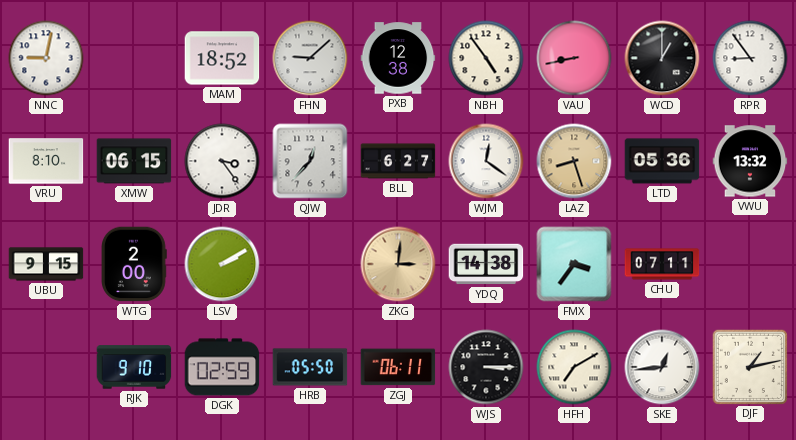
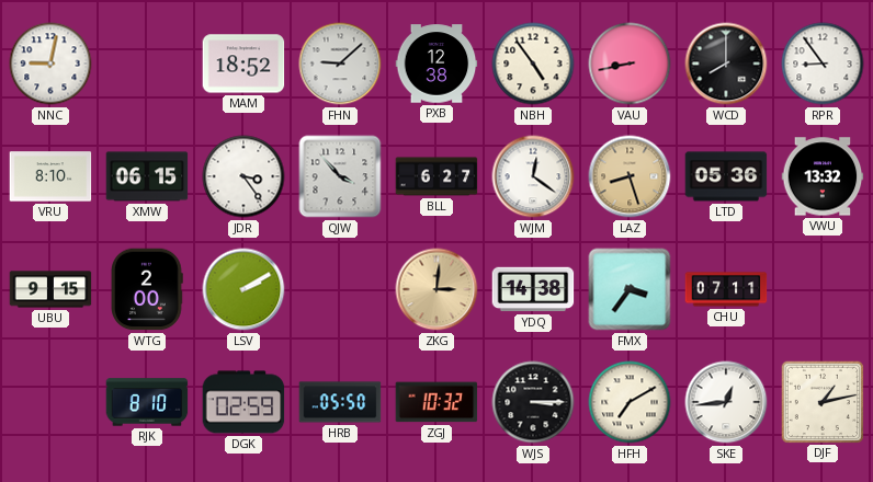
WCD: 1:00 -> 8:00 (726, 64)
QJW: 12:37 -> 3:53 (340, 176)
RJK: 9:10 -> 8:10 (147, 402)
ZGJ: 06:11 -> 10:32 (436, 402)
